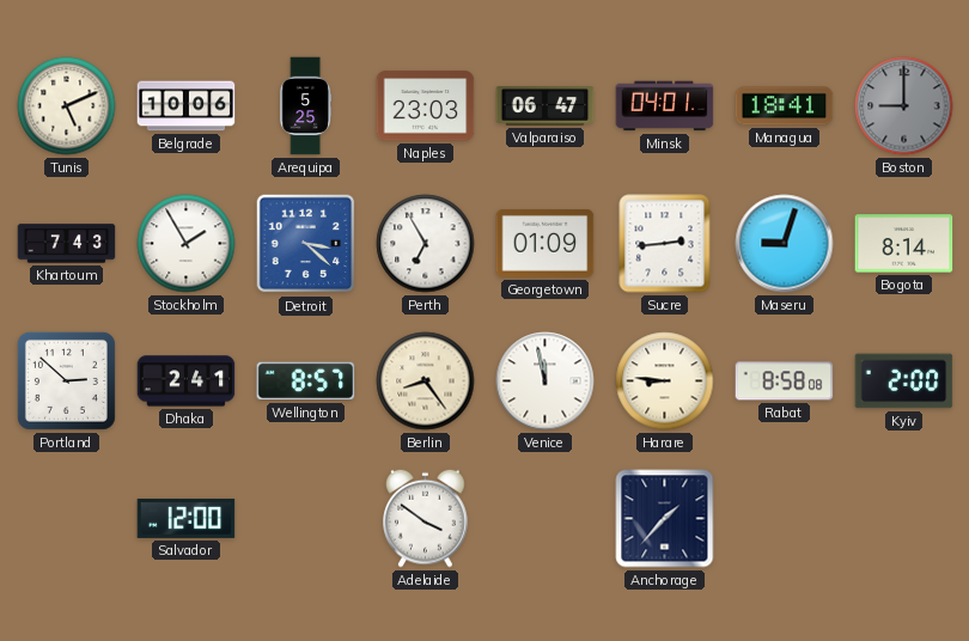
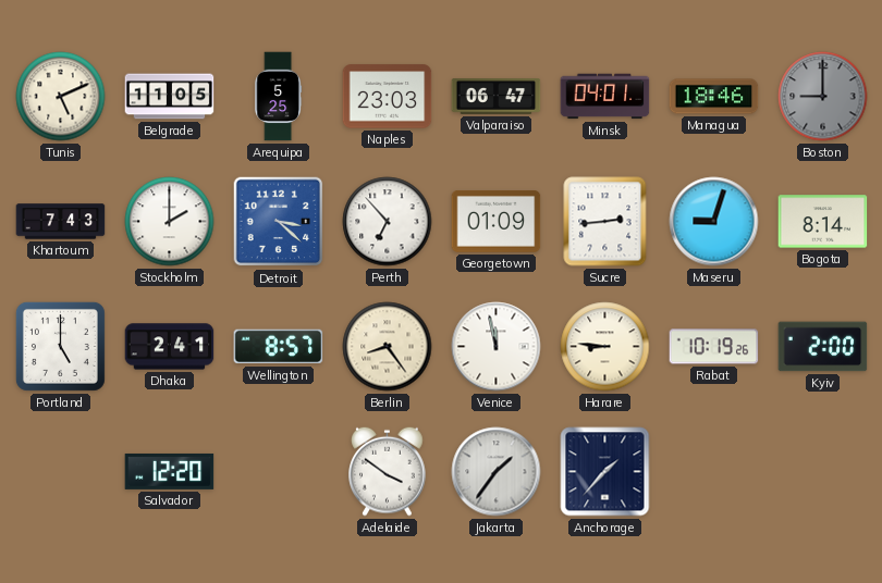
Belgrade: 10:06 -> 11:05 (170, 97)
Managua: 18:41 -> 18:46 (714, 97)
Stockholm: 1:55 -> 2:00 (170, 222)
Perth: 6:55 -> 6:53 (388, 222)
Portland: 2:52 -> 5:00 (60, 346)
Rabat: 8:58 -> 10:19 (714, 347)
Salvador: 12:00 -> 12:20 (170, 471)
Jakarta: none -> 1:36 (497, 472)
